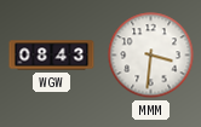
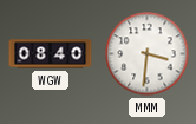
WGW: 08:43 -> 08:40 (51, 54)
